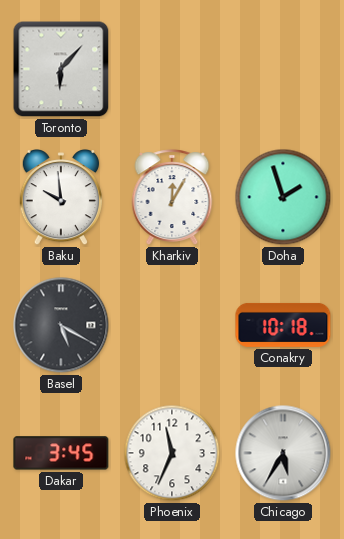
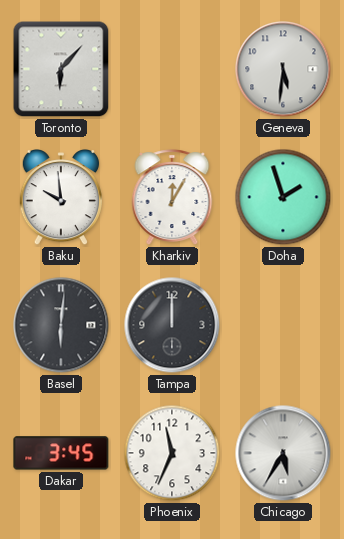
Geneva: none -> 5:31 (283, 69)
Basel: 5:20 -> 6:01 (61, 325)
Tampa: none -> 12:00 (172, 325)
Conakry: 10:18 -> none (283, 325)
